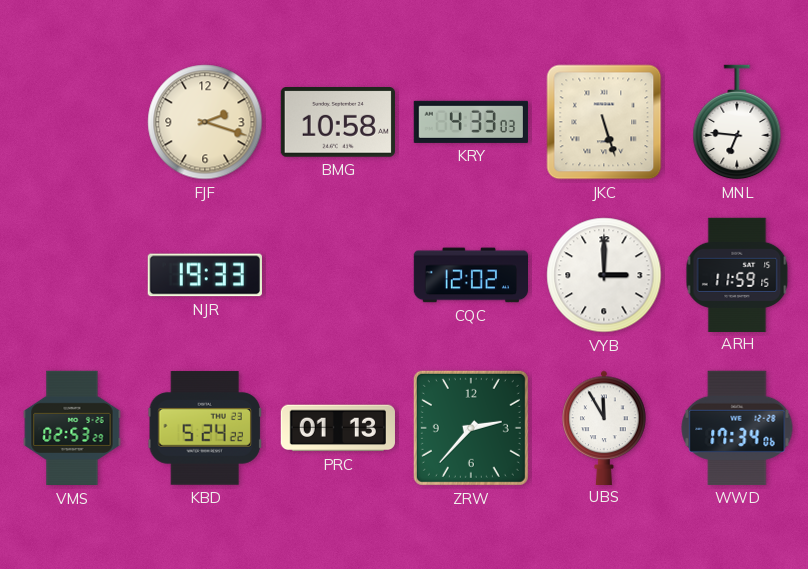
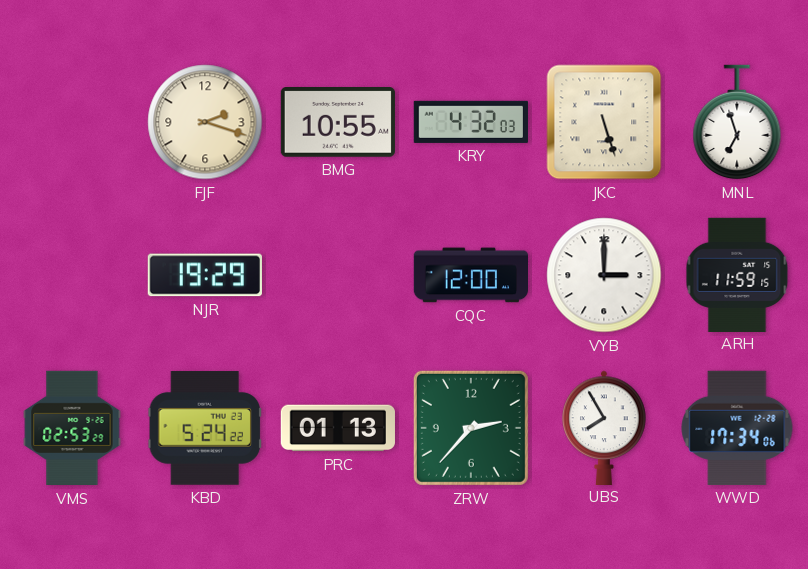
BMG: 10:58 -> 10:55 (338, 123)
KRY: 4:33 -> 4:32 (471, 122)
MNL: 6:46 -> 6:57 (737, 122)
NJR: 19:33 -> 19:29 (205, 275)
CQC: 12:02 -> 12:00 (470, 275)
UBS: 11:55 -> 7:55 (604, 427)
